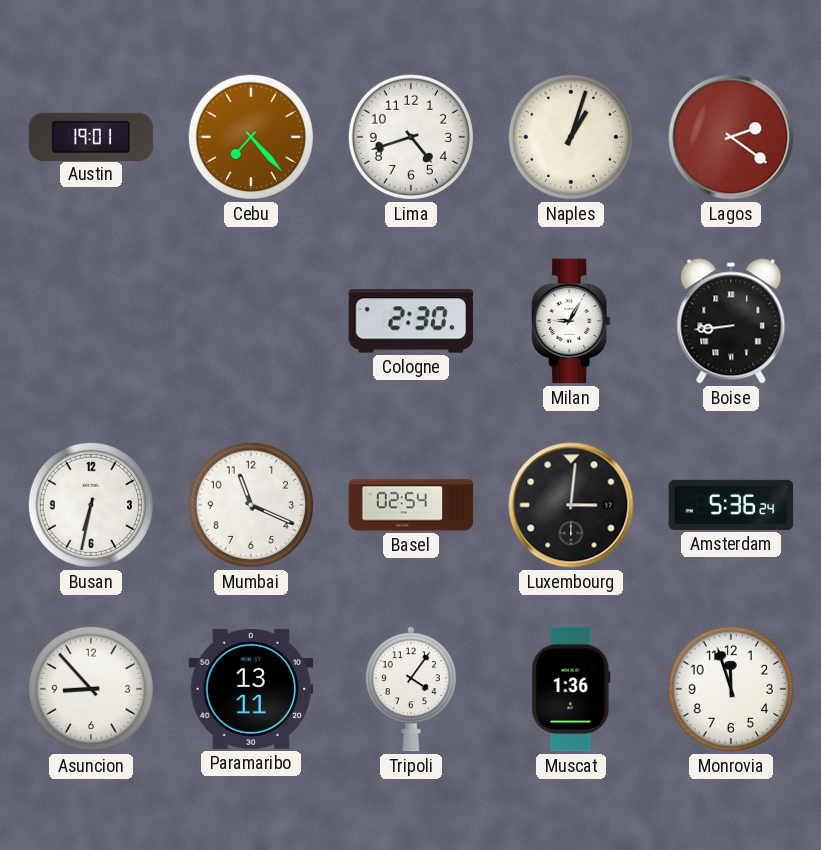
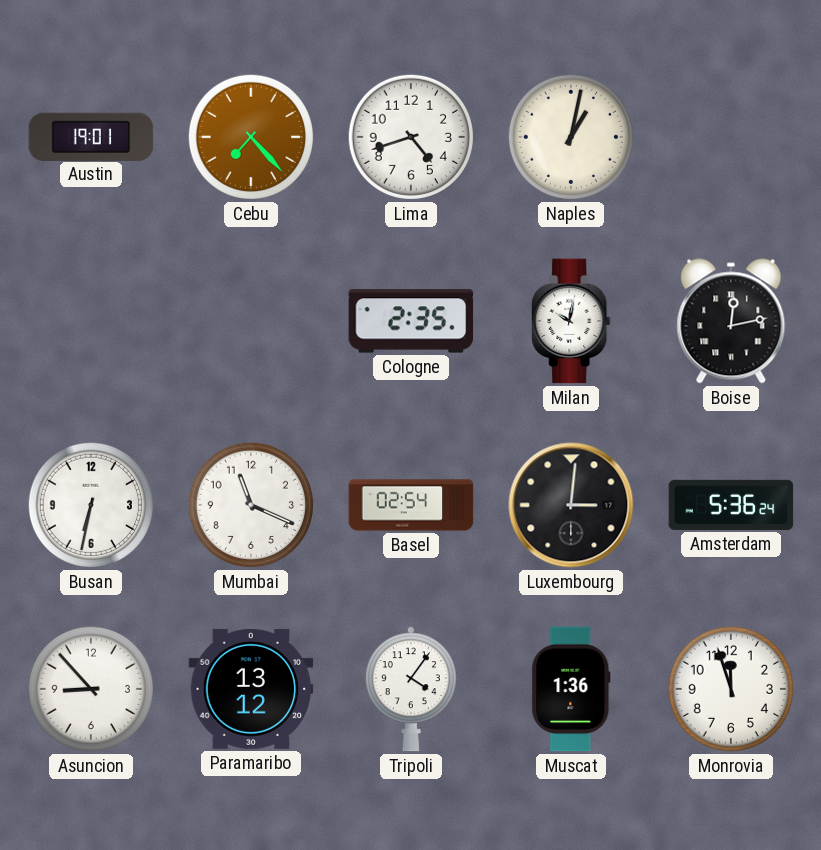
Naples: 1:03 -> 1:02 (571, 137)
Lagos: 2:21 -> none (731, 137)
Cologne: 2:30 -> 2:35 (411, 321)
Milan: 9:05 -> 10:02 (571, 321)
Boise: 8:44 -> 12:13 (731, 321)
Paramaribo: 13:11 -> 13:12 (251, 689)
